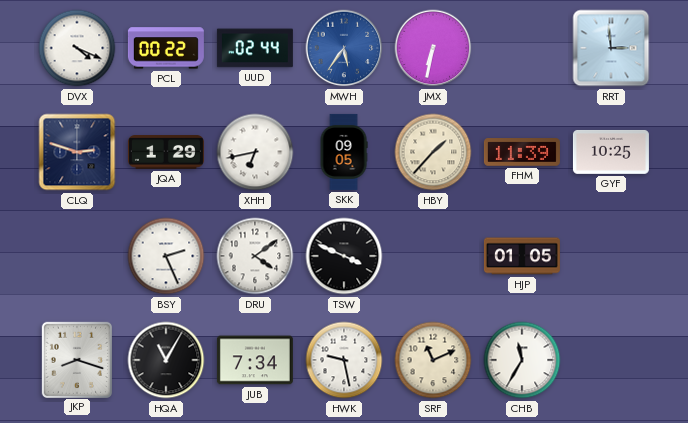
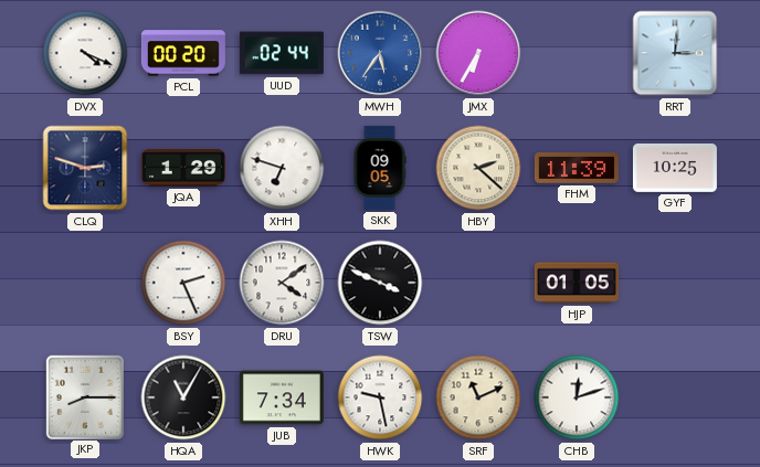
PCL: 00:22 -> 00:20 (183, 53)
JMX: 6:32 -> 6:35 (478, 53)
RRT: 2:59 -> 3:01 (675, 53)
XHH: 6:43 -> 6:48 (282, 168)
HBY: 1:37 -> 2:22 (478, 168)
JKP: 8:18 -> 8:15 (84, 396)
CHB: 11:35 -> 12:12 (577, 397)
